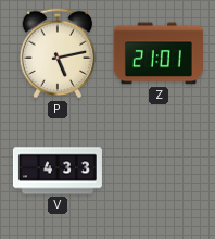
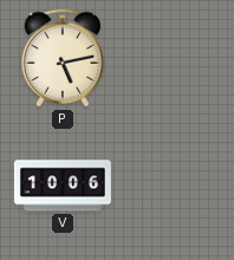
Z: 21:01 -> none (159, 53)
V: 4:33 -> 10:06 (63, 186)
